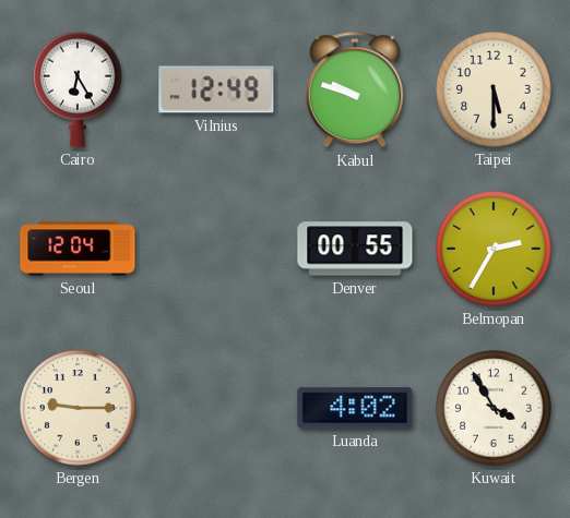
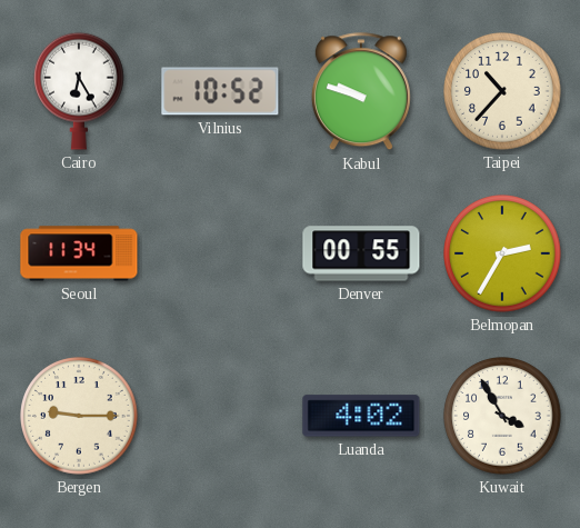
Vilnius: 12:49 -> 10:52 (220, 91)
Taipei: 5:30 -> 10:37 (502, 91)
Seoul: 12:04 -> 11:34 (79, 253)
